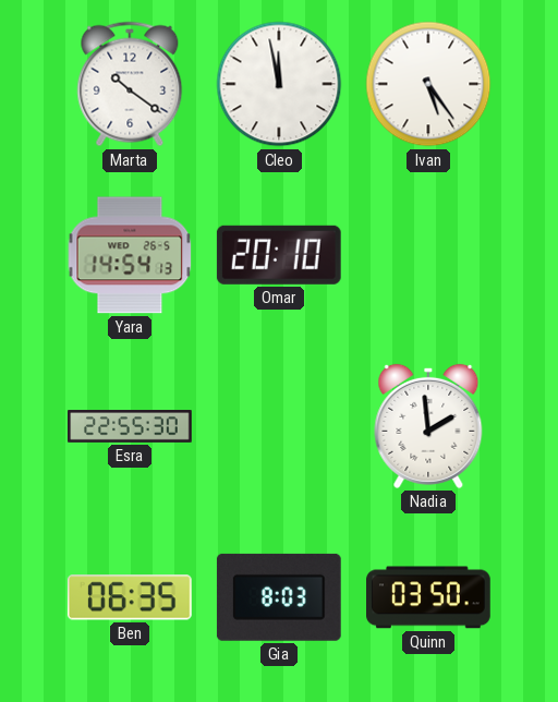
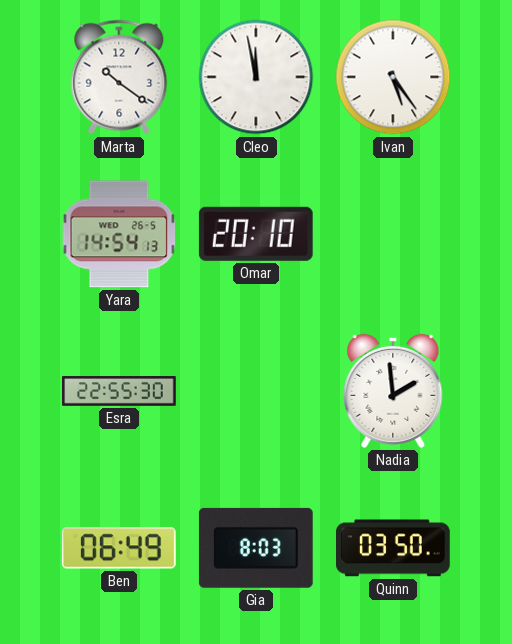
Ben: 06:35 -> 06:49 (119, 548)
